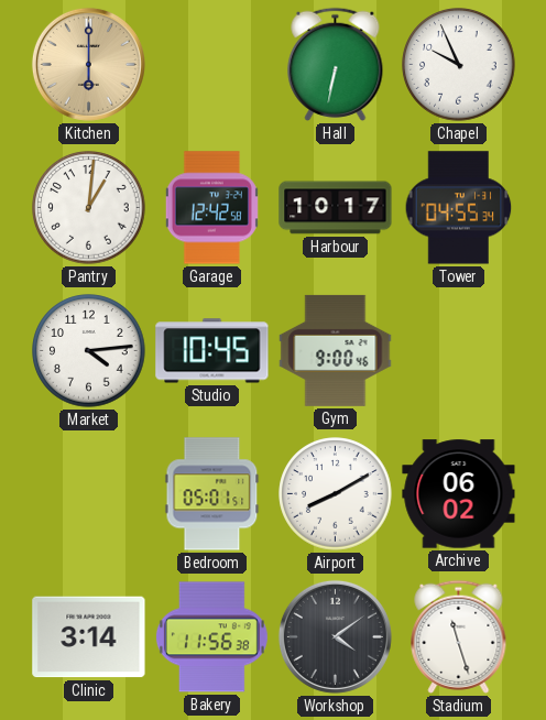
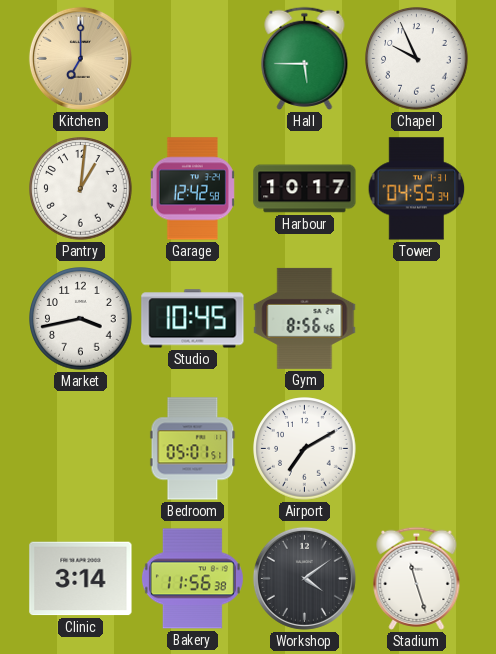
Kitchen: 6:00 -> 7:00 (80, 58)
Hall: 6:32 -> 5:45 (305, 58)
Market: 4:14 -> 3:43 (81, 319)
Gym: 9:00 -> 8:56 (305, 318)
Airport: 8:10 -> 7:10 (305, 449)
Archive: 06:02 -> none (459, 494)
